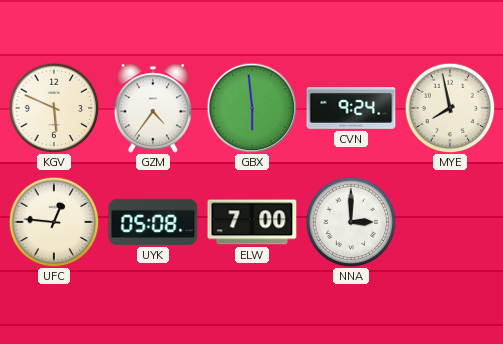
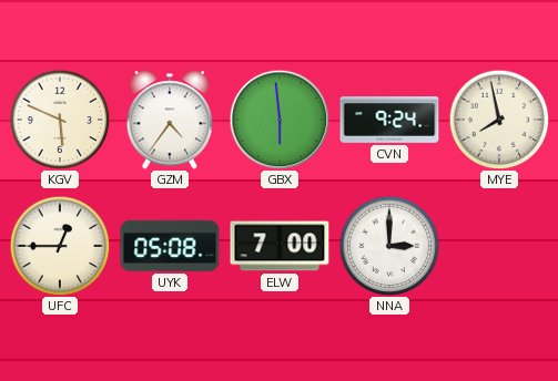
UFC: 12:46 -> 12:45 (60, 246)
